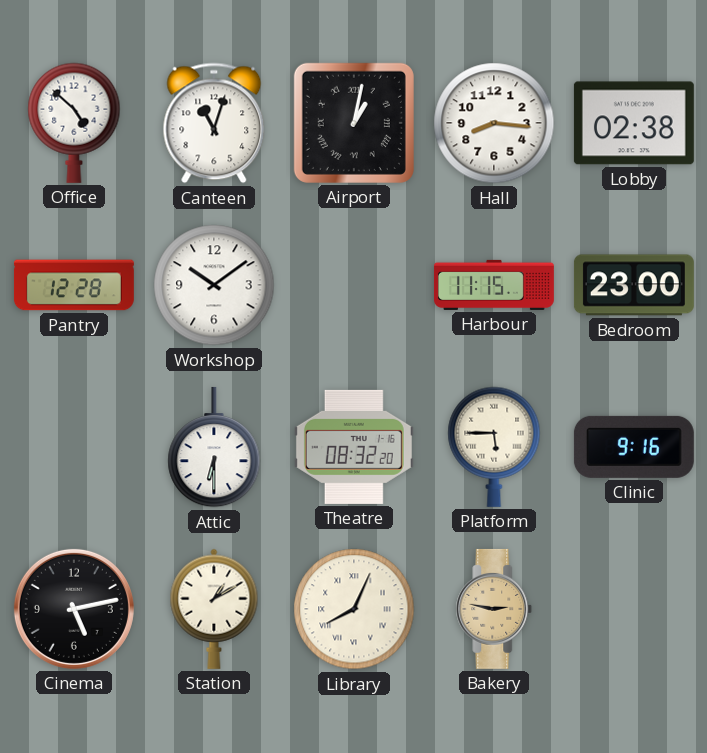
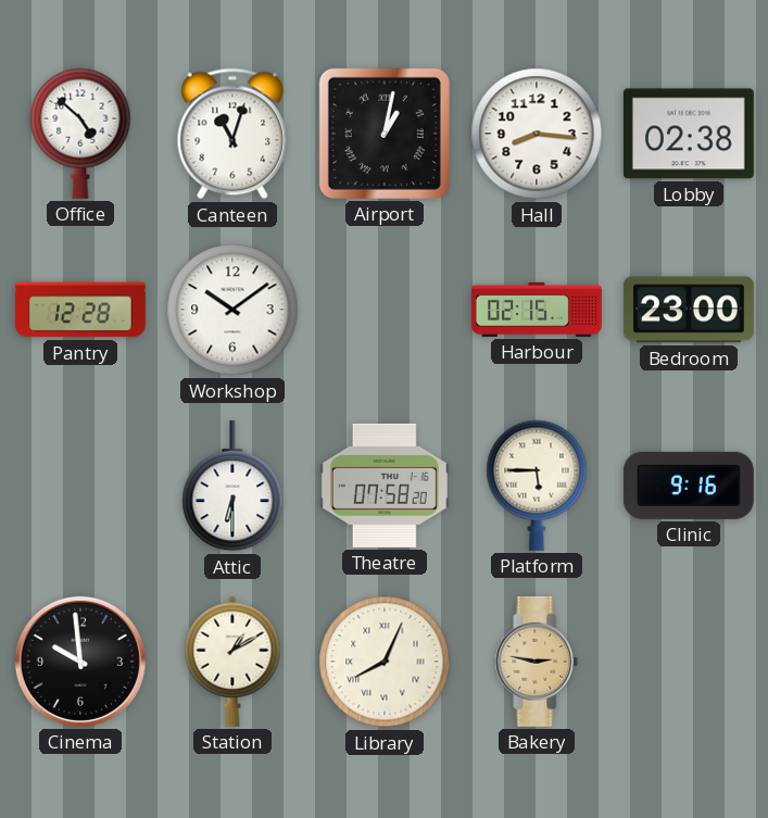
Harbour: 11:15 -> 02:15 (537, 310)
Theatre: 08:32 -> 07:58 (385, 486)
Cinema: 5:13 -> 9:59 (80, 662)
